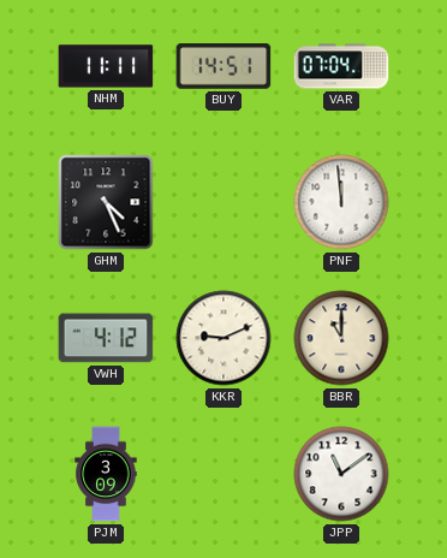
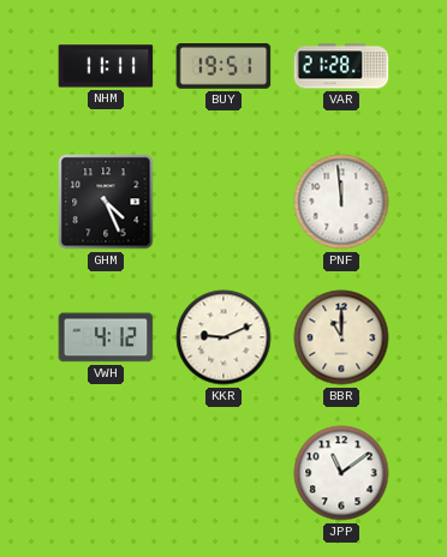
BUY: 14:51 -> 19:51 (223, 67)
VAR: 07:04 -> 21:28 (341, 66)
PJM: 3:09 -> none (106, 474)
